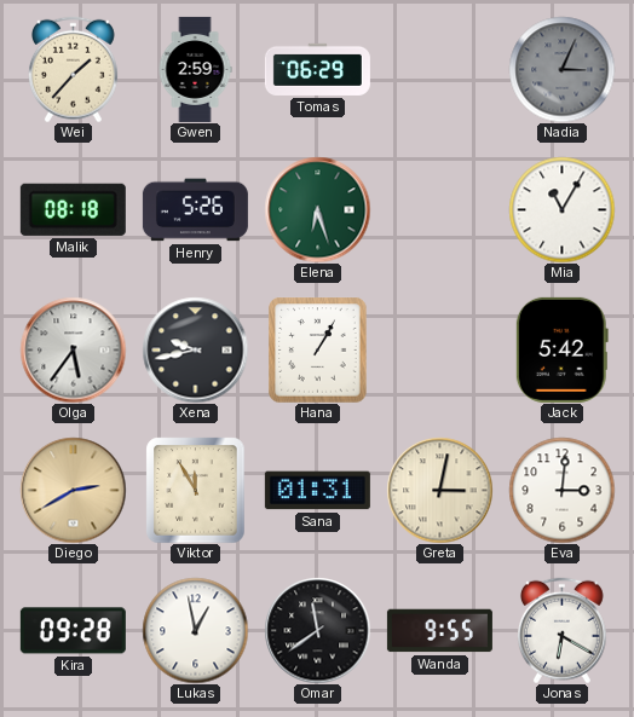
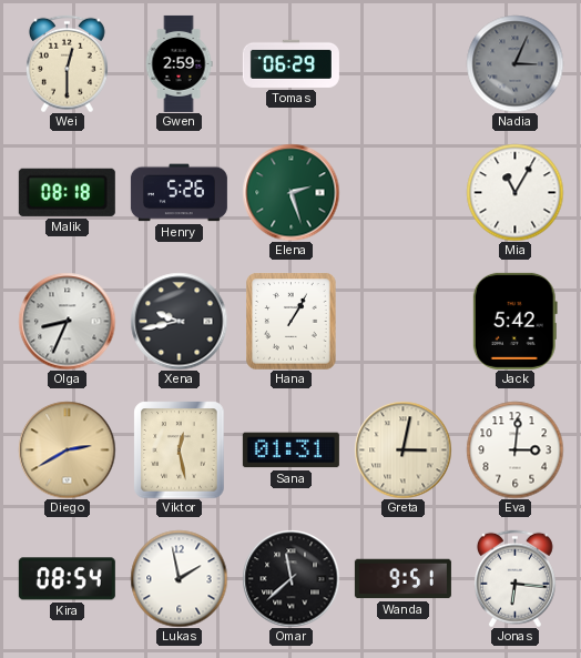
Wei: 1:37 -> 12:30 (67, 63)
Elena: 6:27 -> 2:27 (290, 192)
Olga: 5:36 -> 8:34 (67, 321)
Viktor: 11:55 -> 12:28 (180, 449)
Kira: 09:28 -> 08:54 (67, 579)
Lukas: 12:58 -> 1:58 (179, 578)
Omar: 11:39 -> 11:38 (290, 578)
Wanda: 9:55 -> 9:51 (402, 579)
Jonas: 6:20 -> 6:16 (514, 578)
